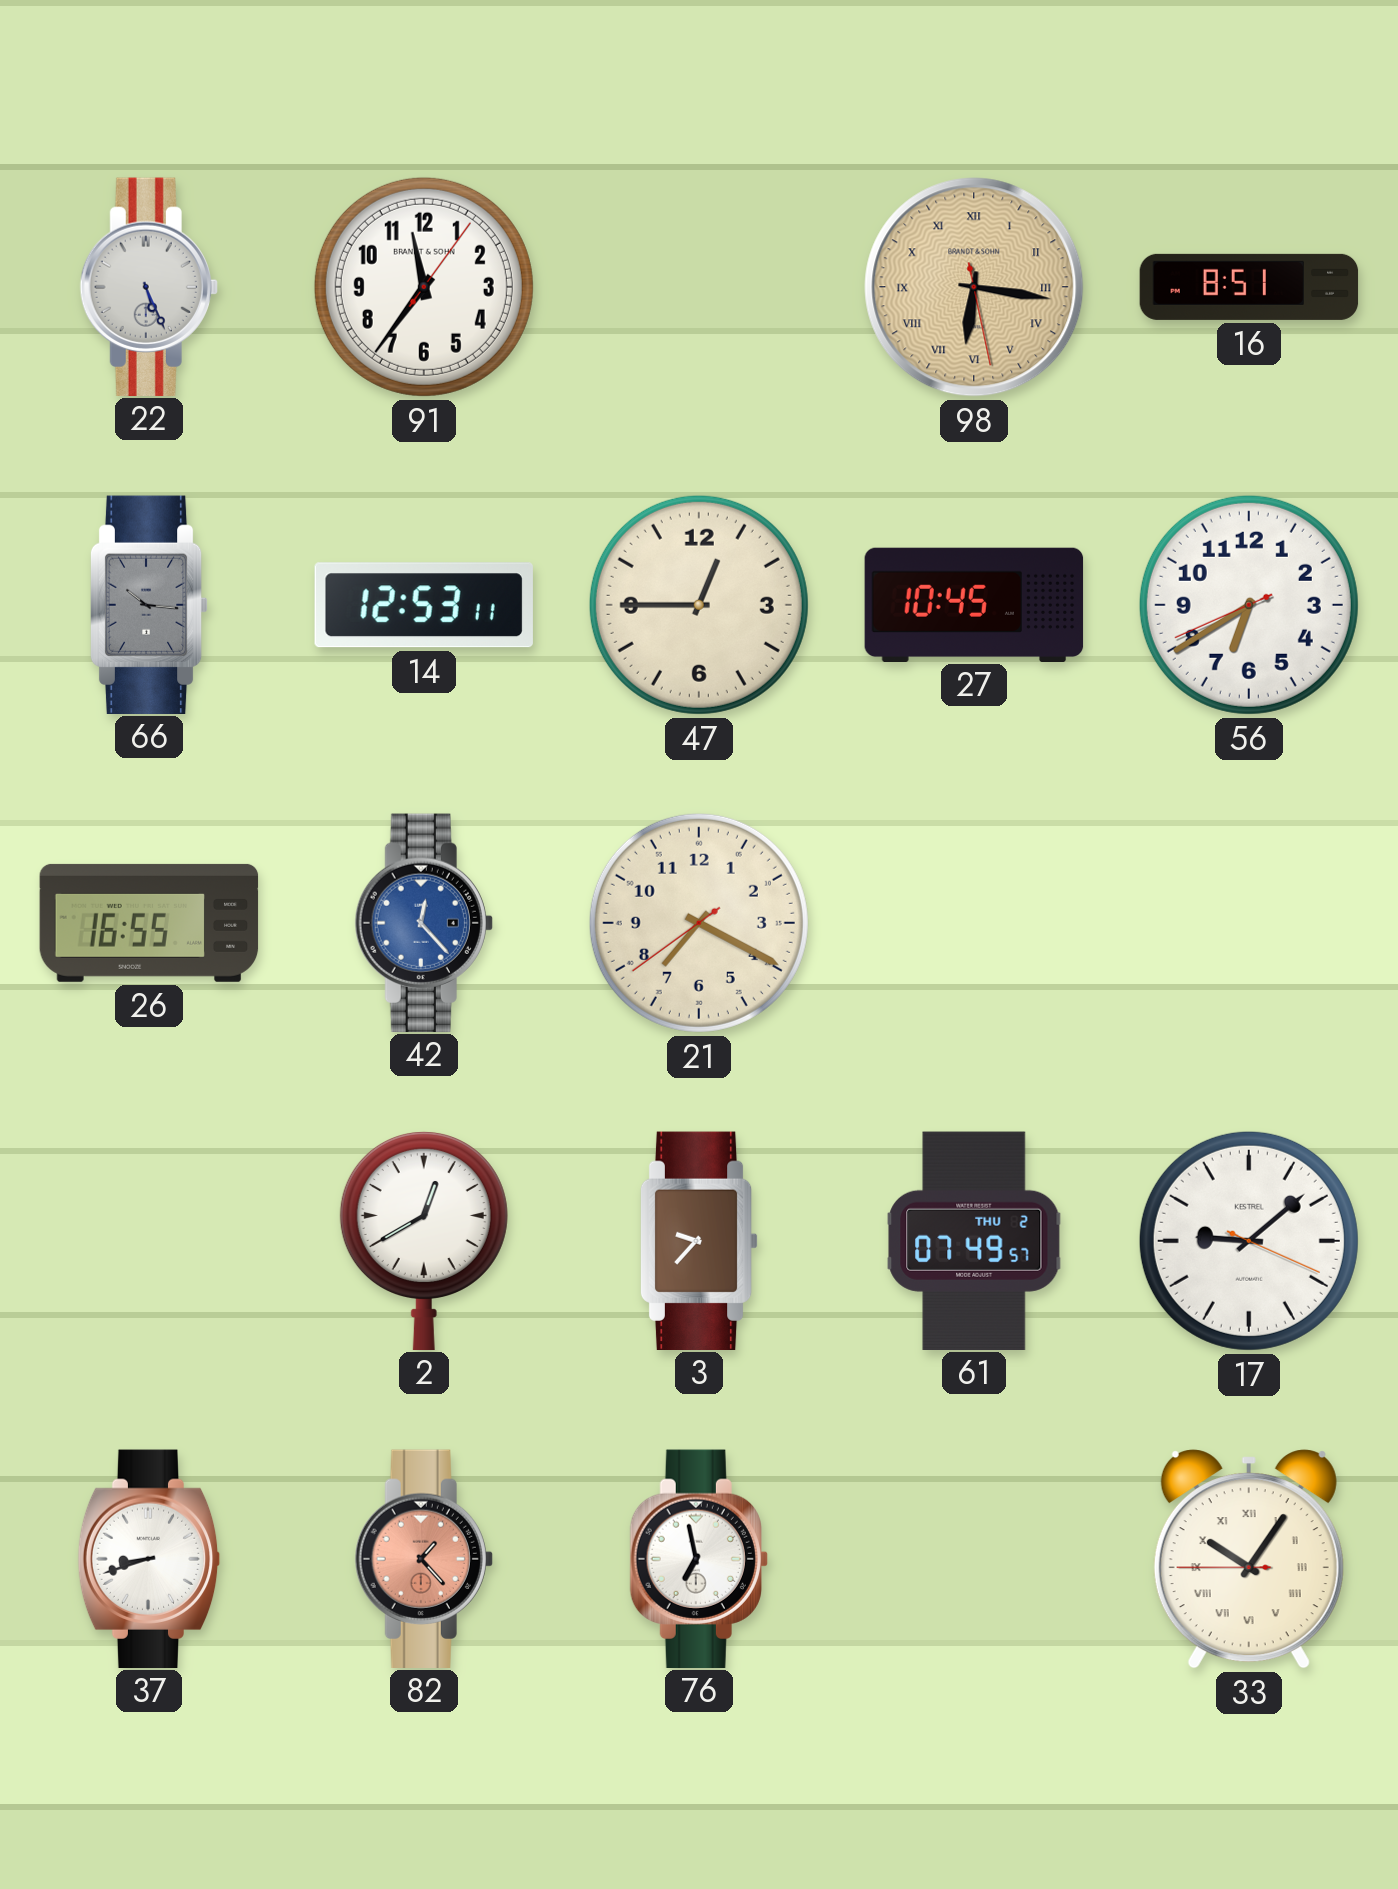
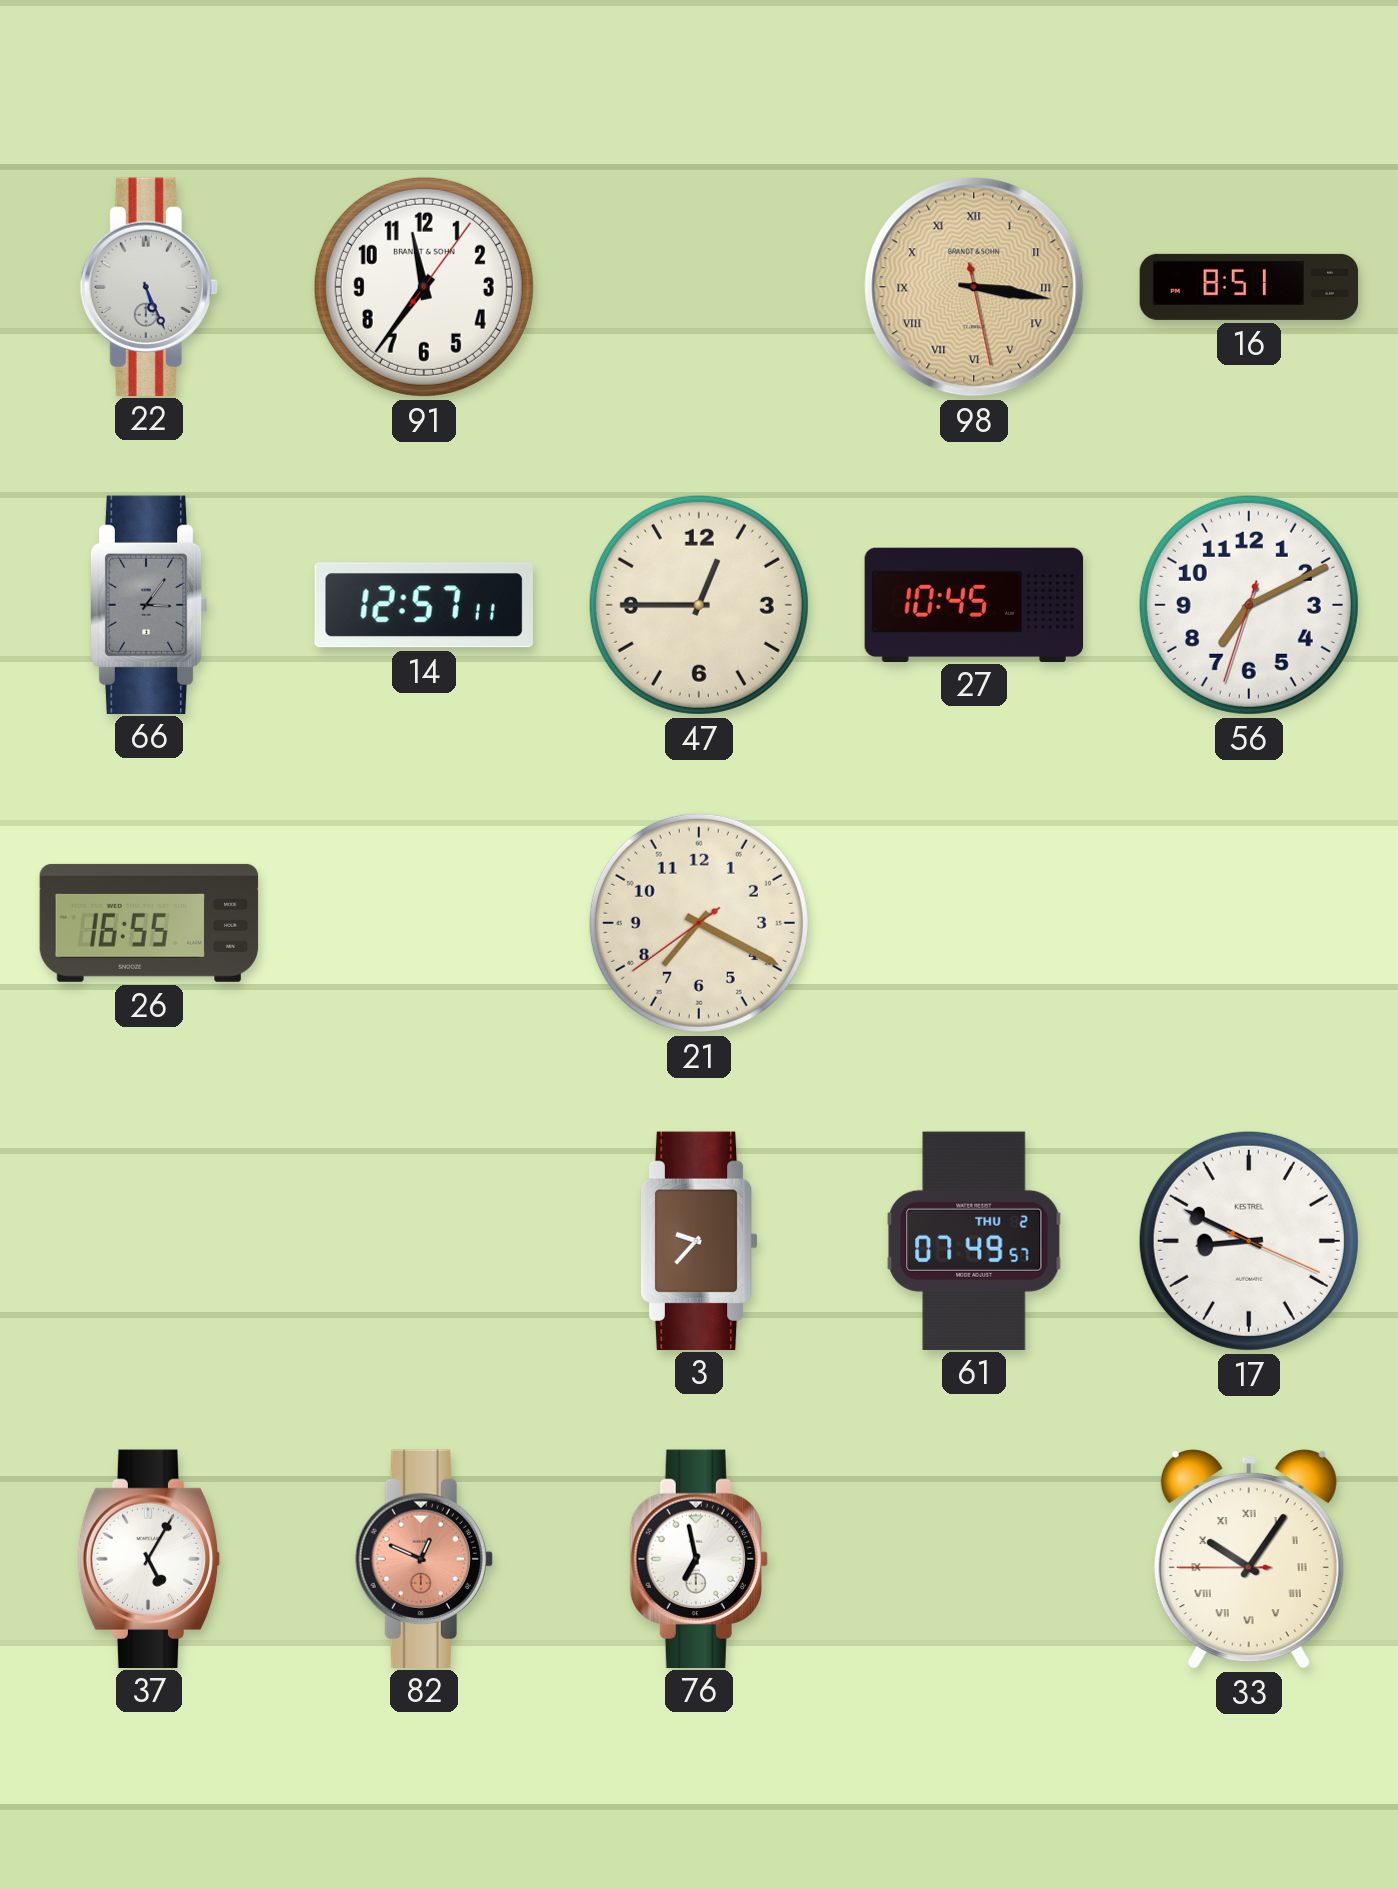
98: 6:16 -> 3:16 (974, 287)
66: 10:16 -> 3:06 (149, 604)
14: 12:53 -> 12:57 (424, 605)
56: 6:39 -> 7:10 (1249, 605)
42: 12:23 -> none (424, 922)
2: 12:40 -> none (424, 1240)
17: 9:08 -> 8:49 (1249, 1241)
37: 8:42 -> 5:05 (149, 1558)
82: 1:23 -> 12:49 (424, 1558)
